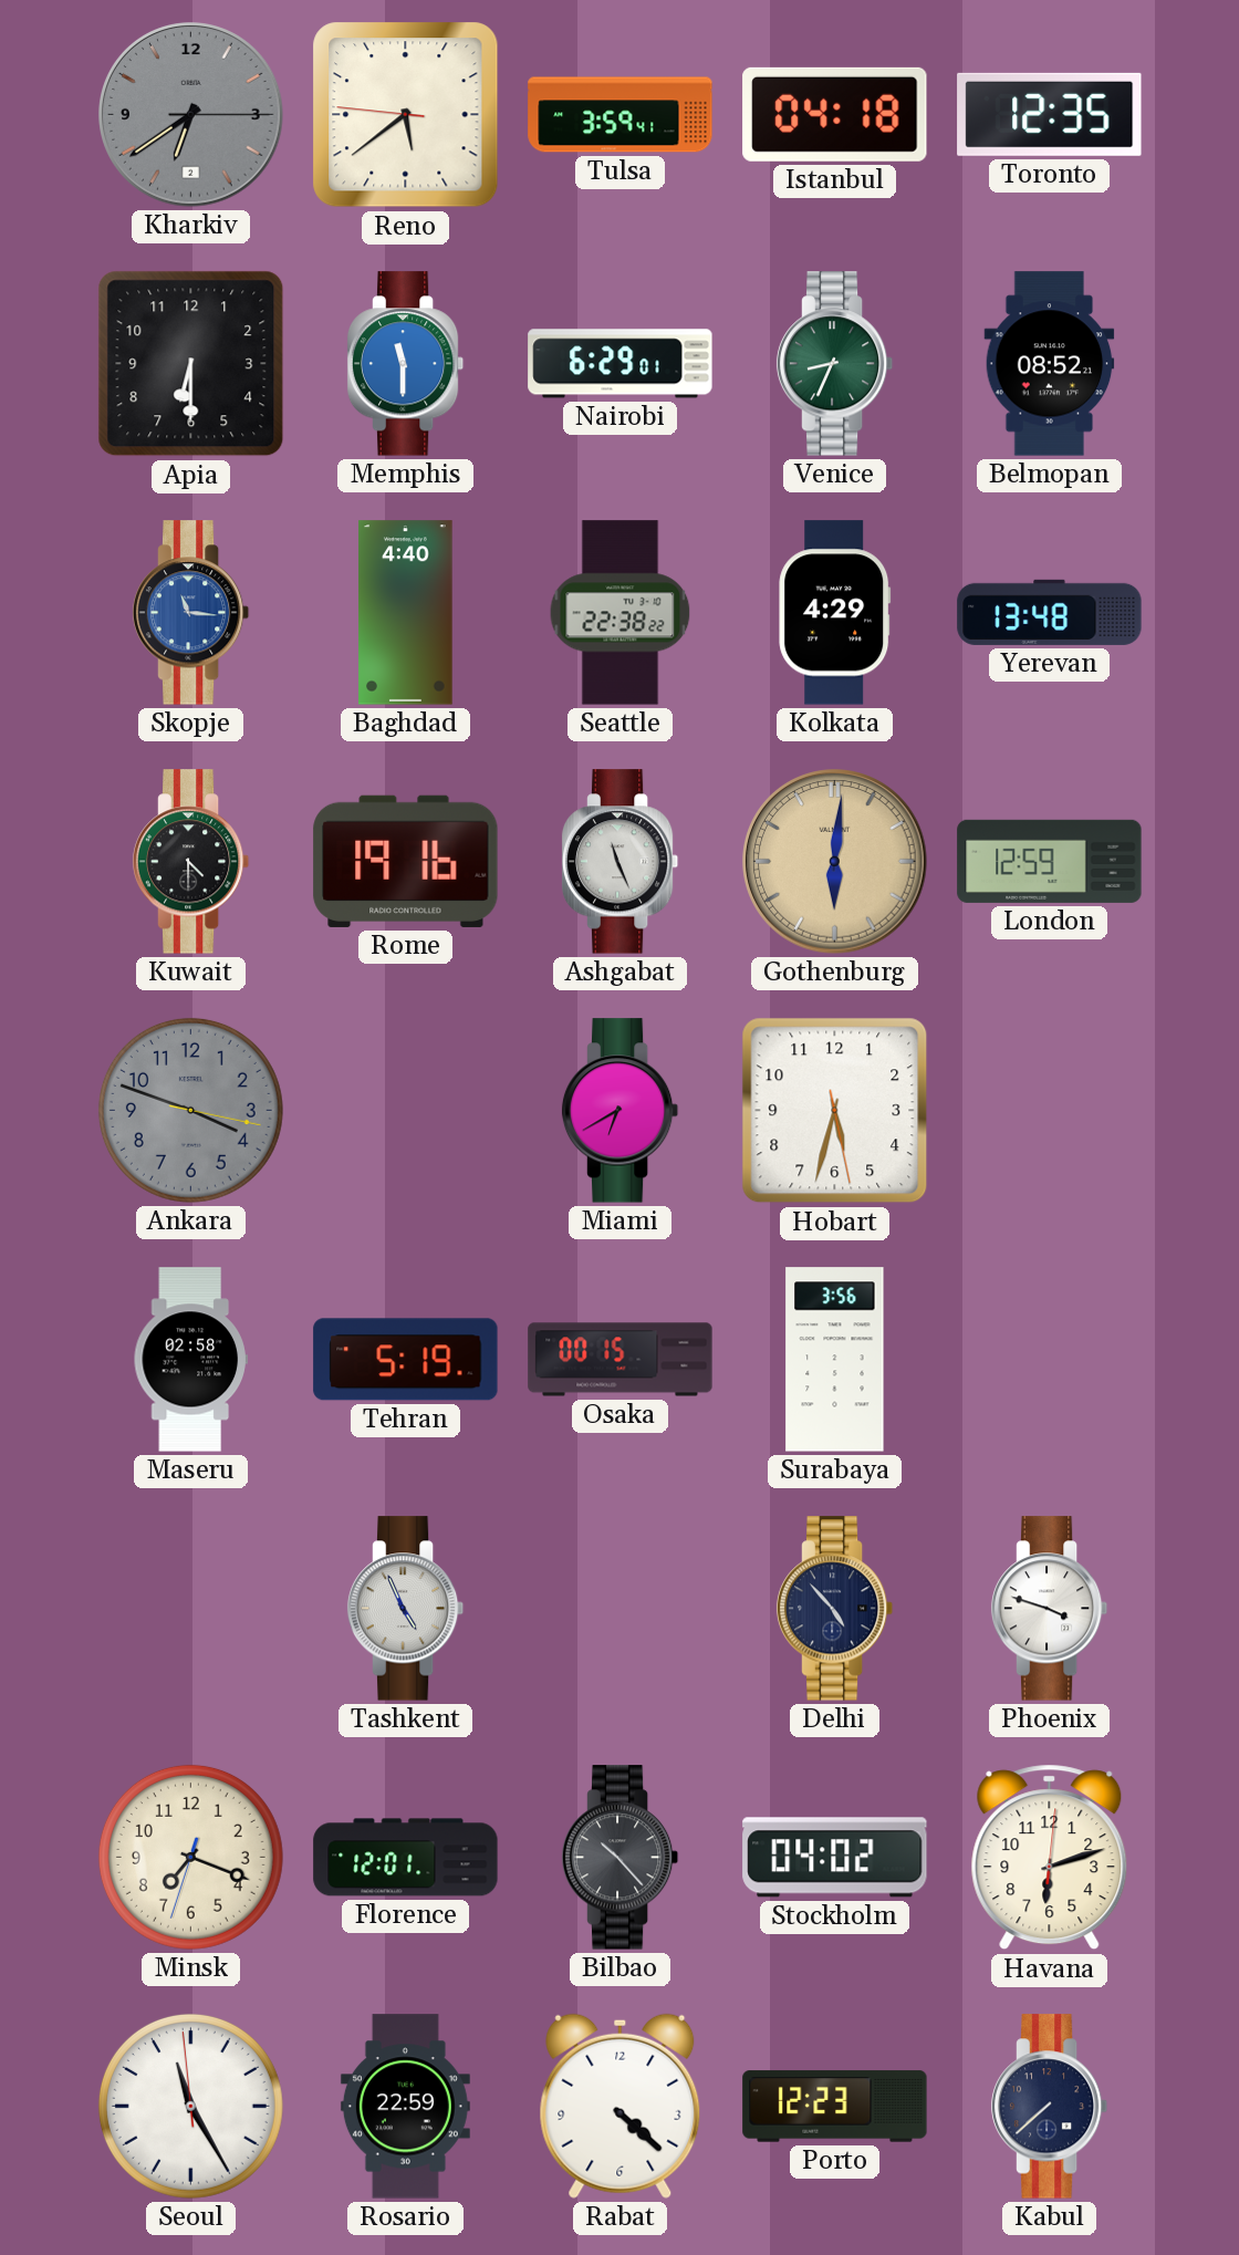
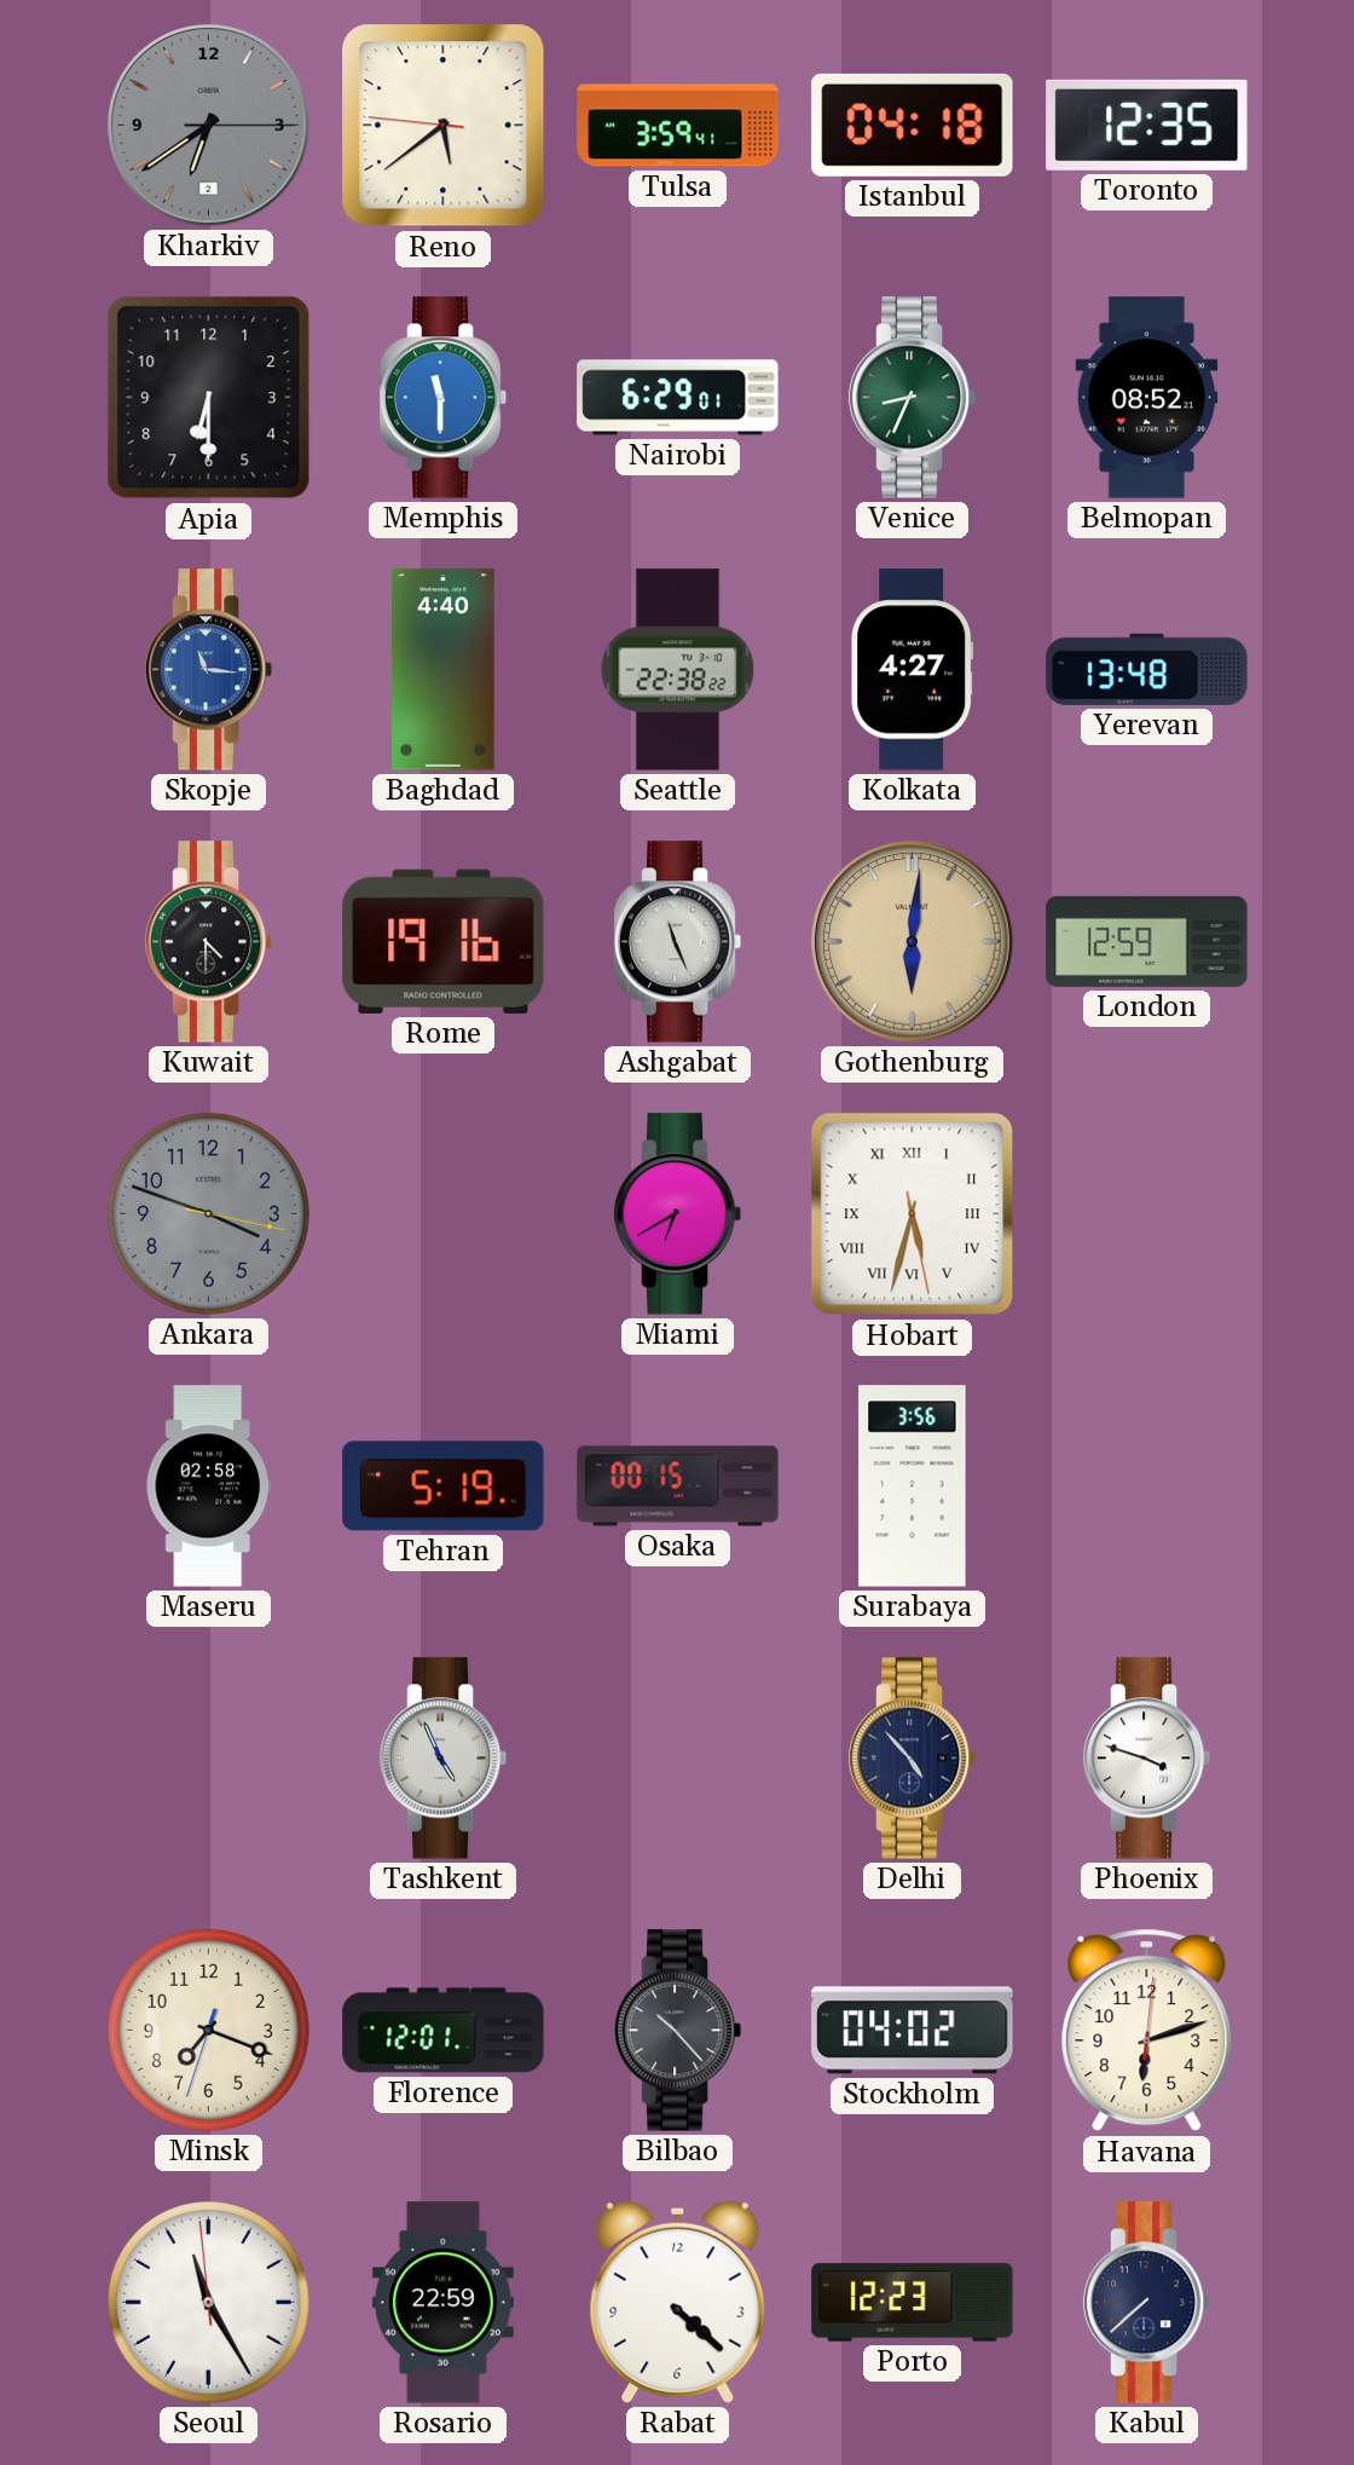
Kolkata: 4:29 -> 4:27 (913, 670)
Hobart numerals: Arabic -> Roman (913, 1214)
